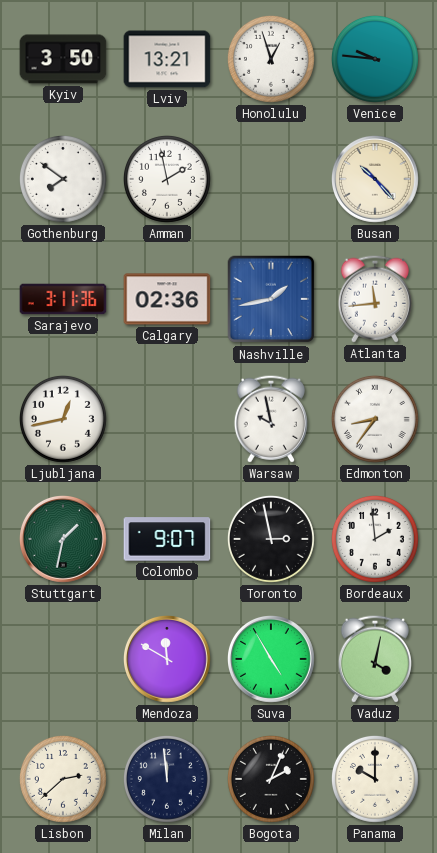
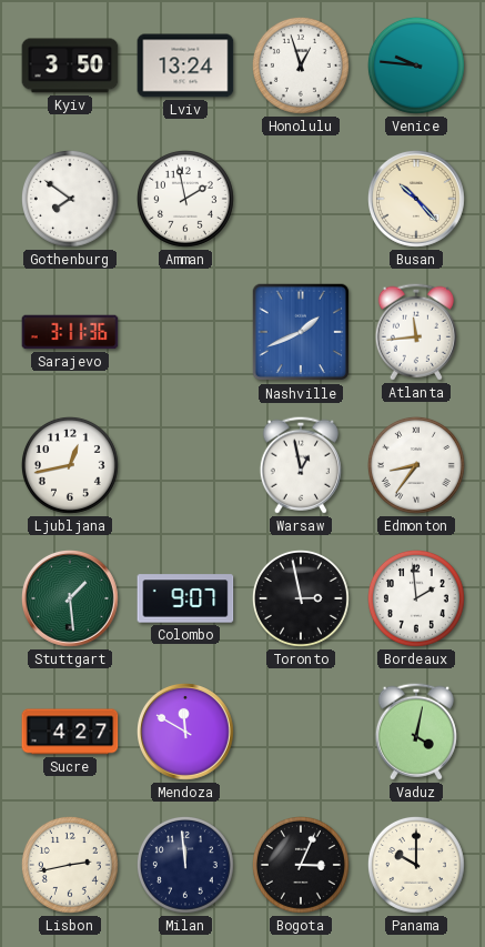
Lviv: 13:21 -> 13:24 (185, 66)
Calgary: 02:36 -> none (167, 299)
Nashville: 1:43 -> 1:41 (301, 332)
Warsaw: 9:58 -> 12:58 (301, 465)
Stuttgart: 1:32 -> 1:29 (71, 600)
Sucre: none -> 4:27 (70, 732)
Suva: 4:55 -> none (272, 660)
Lisbon: 2:38 -> 2:43 (70, 865)
Bogota: 2:04 -> 3:04 (301, 865)
